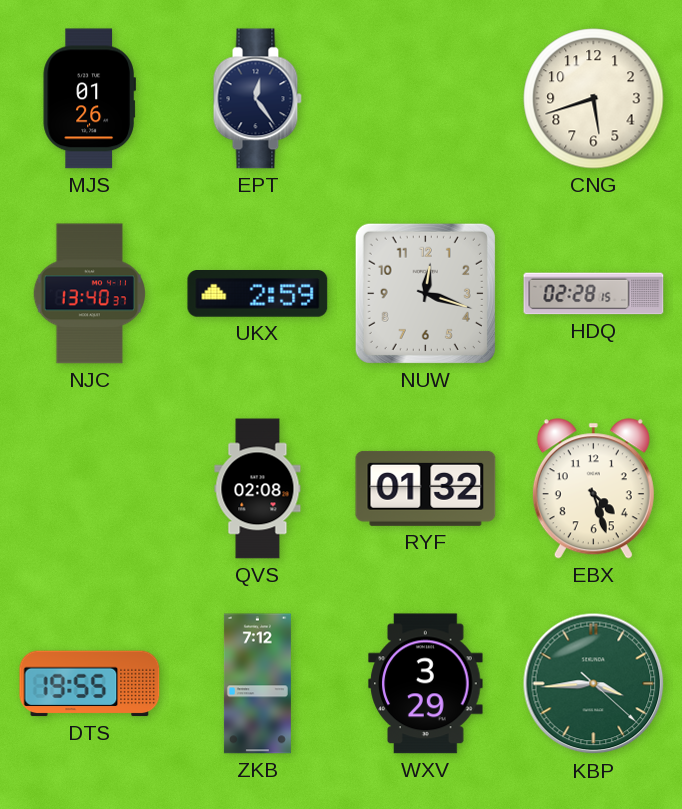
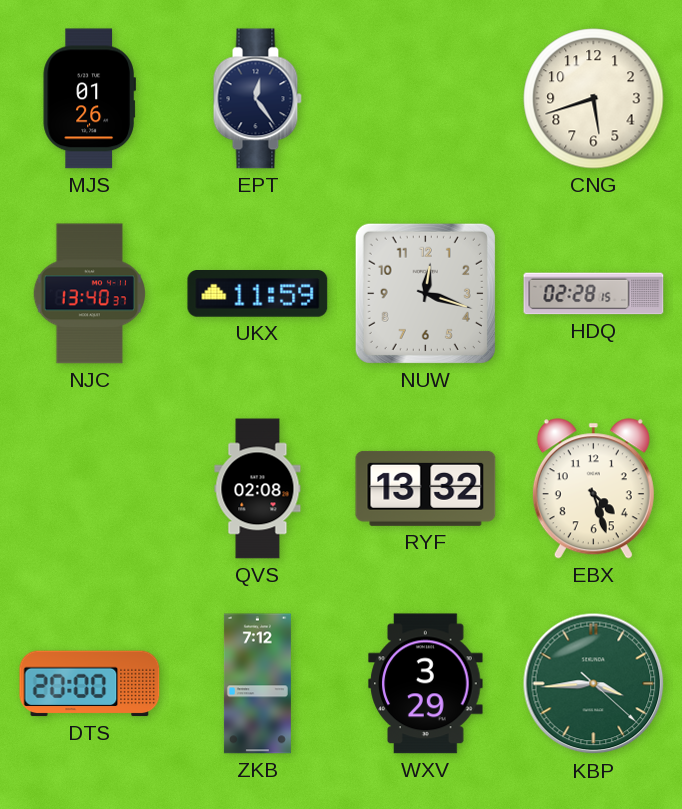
UKX: 2:59 -> 11:59 (258, 294)
RYF: 01:32 -> 13:32 (426, 488)
DTS: 19:55 -> 20:00 (90, 684)
